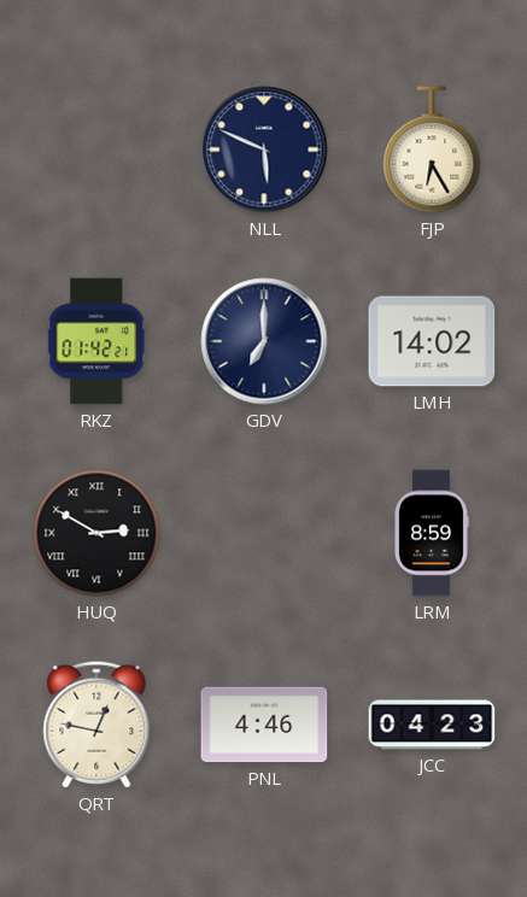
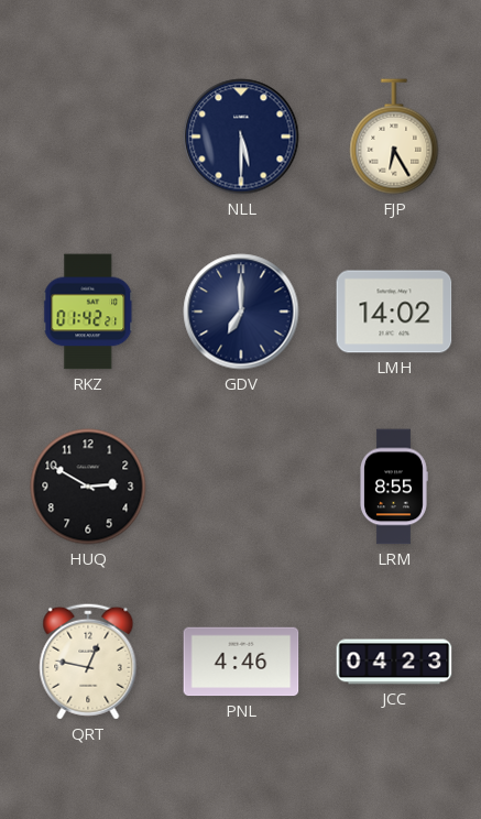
NLL: 5:49 -> 5:30 (241, 136)
HUQ numerals: Roman -> Arabic (88, 487)
LRM: 8:59 -> 8:55 (394, 487)
